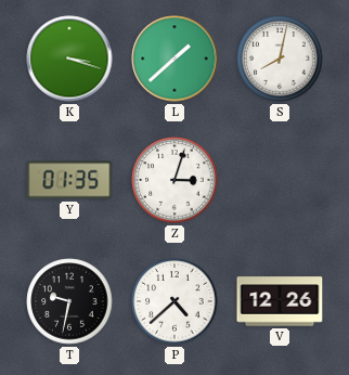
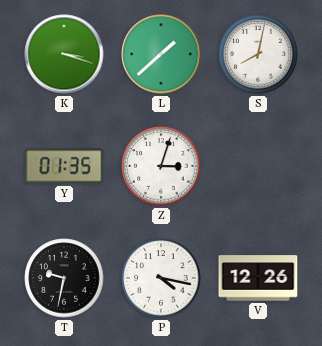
P: 4:38 -> 4:17 (161, 278)
